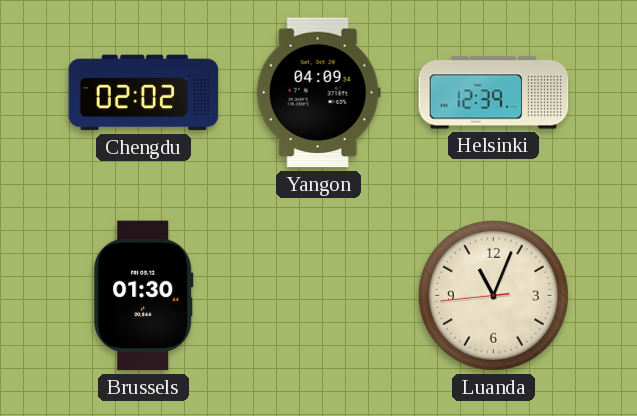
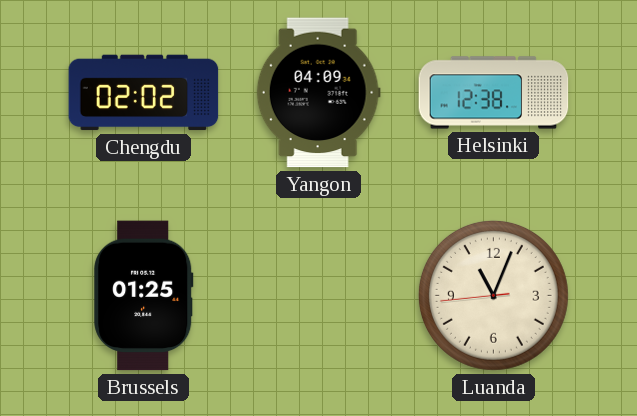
Helsinki: 12:39 -> 12:38 (494, 93)
Brussels: 01:30 -> 01:25 (144, 296)
